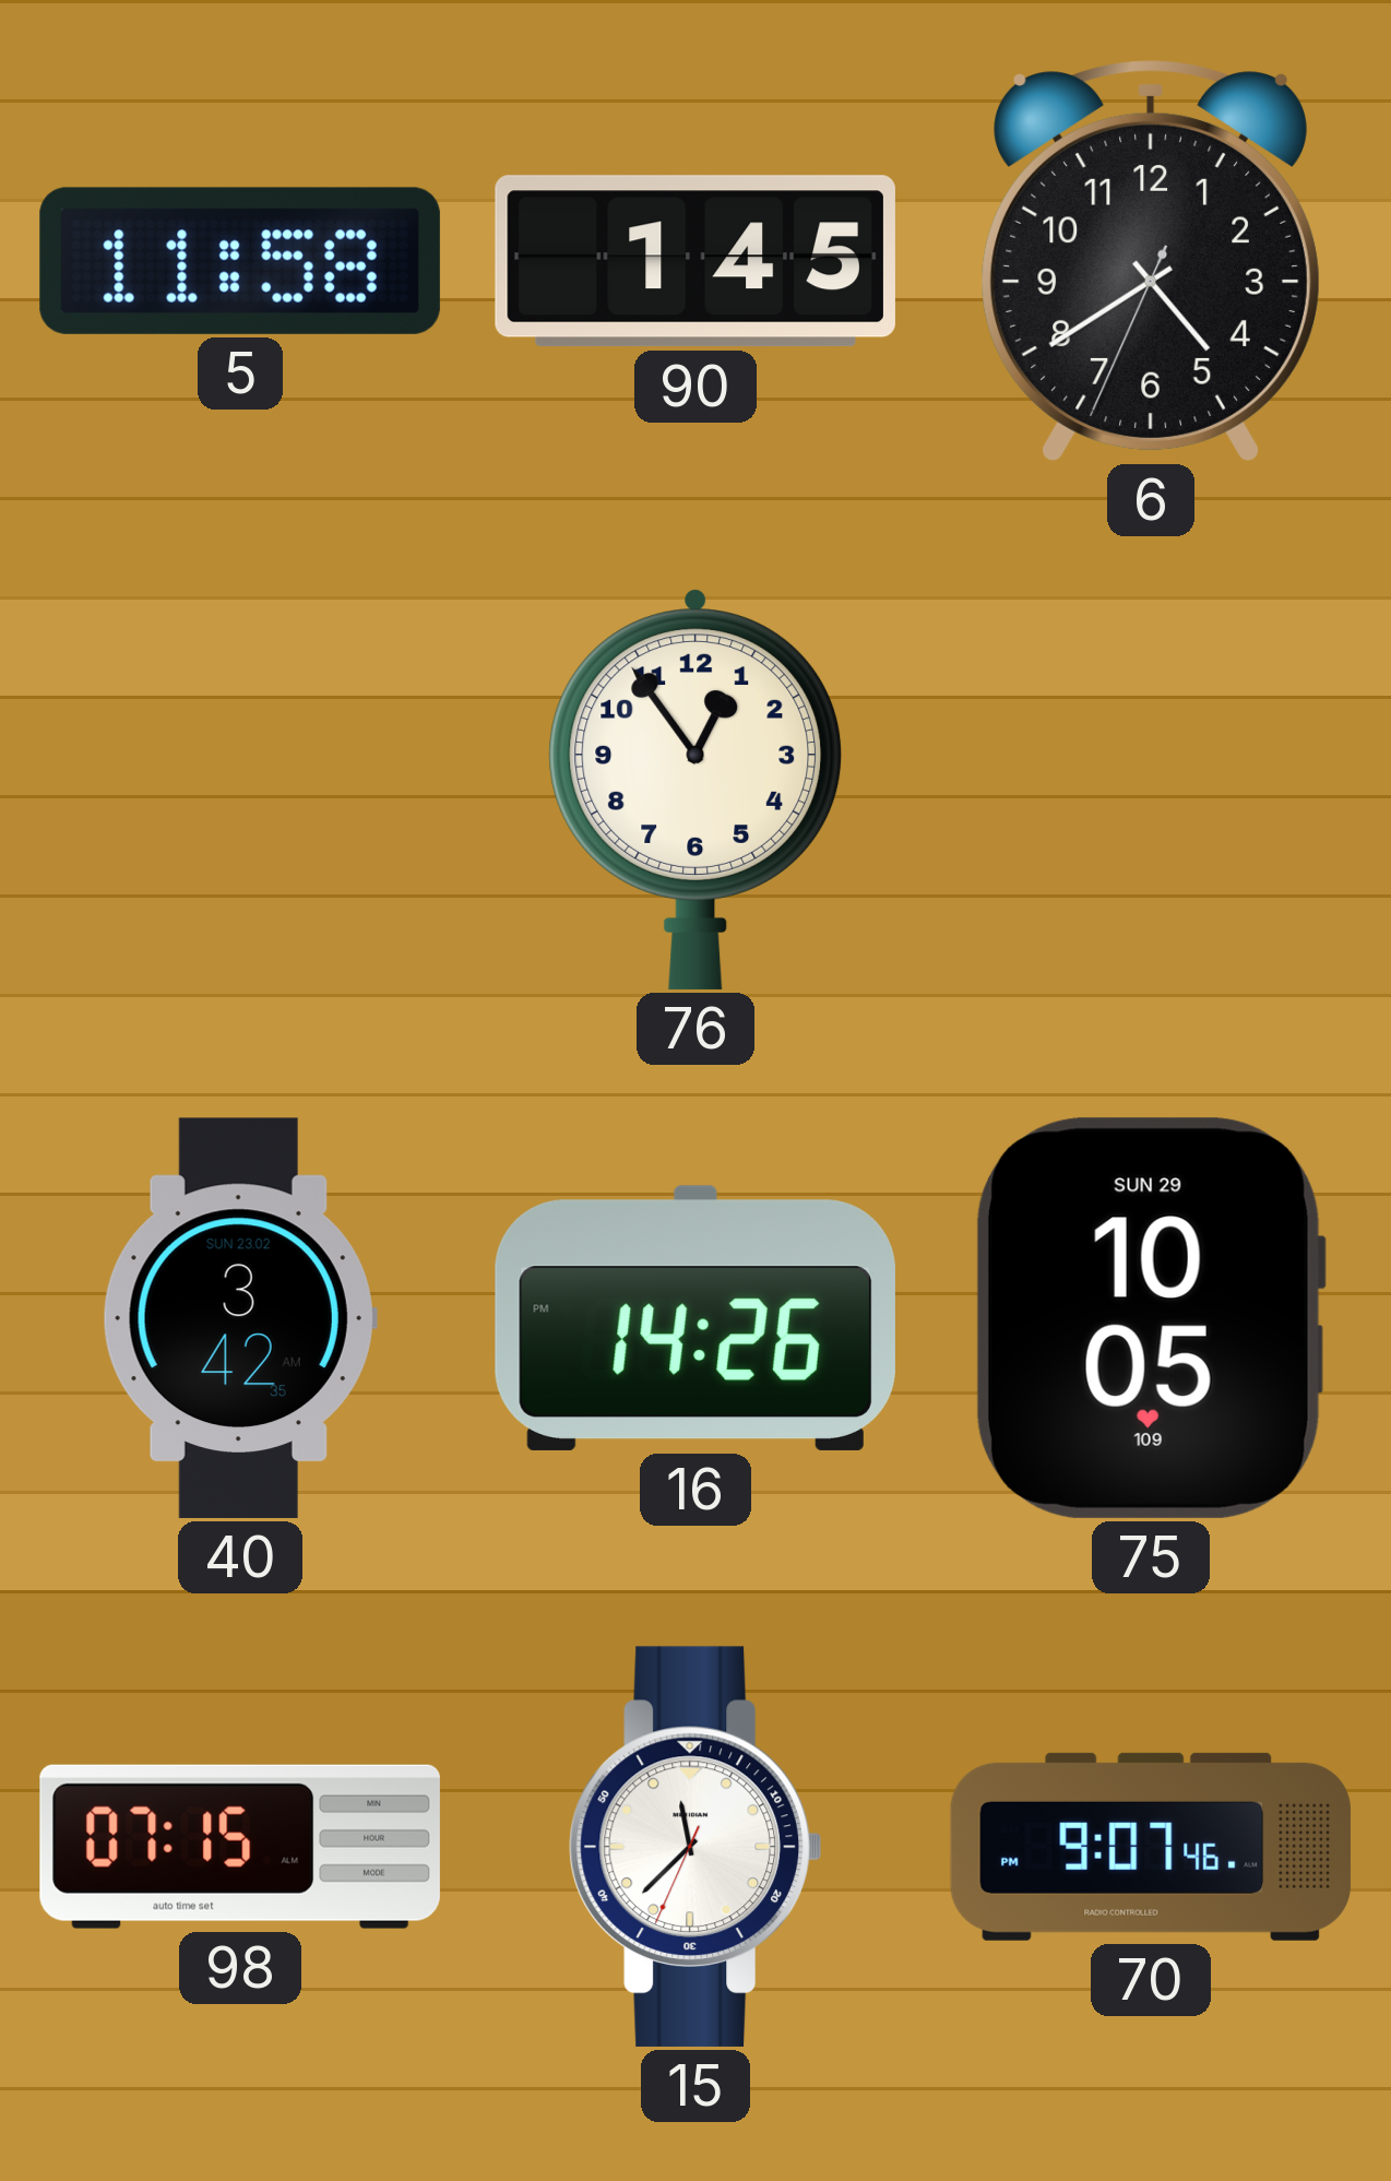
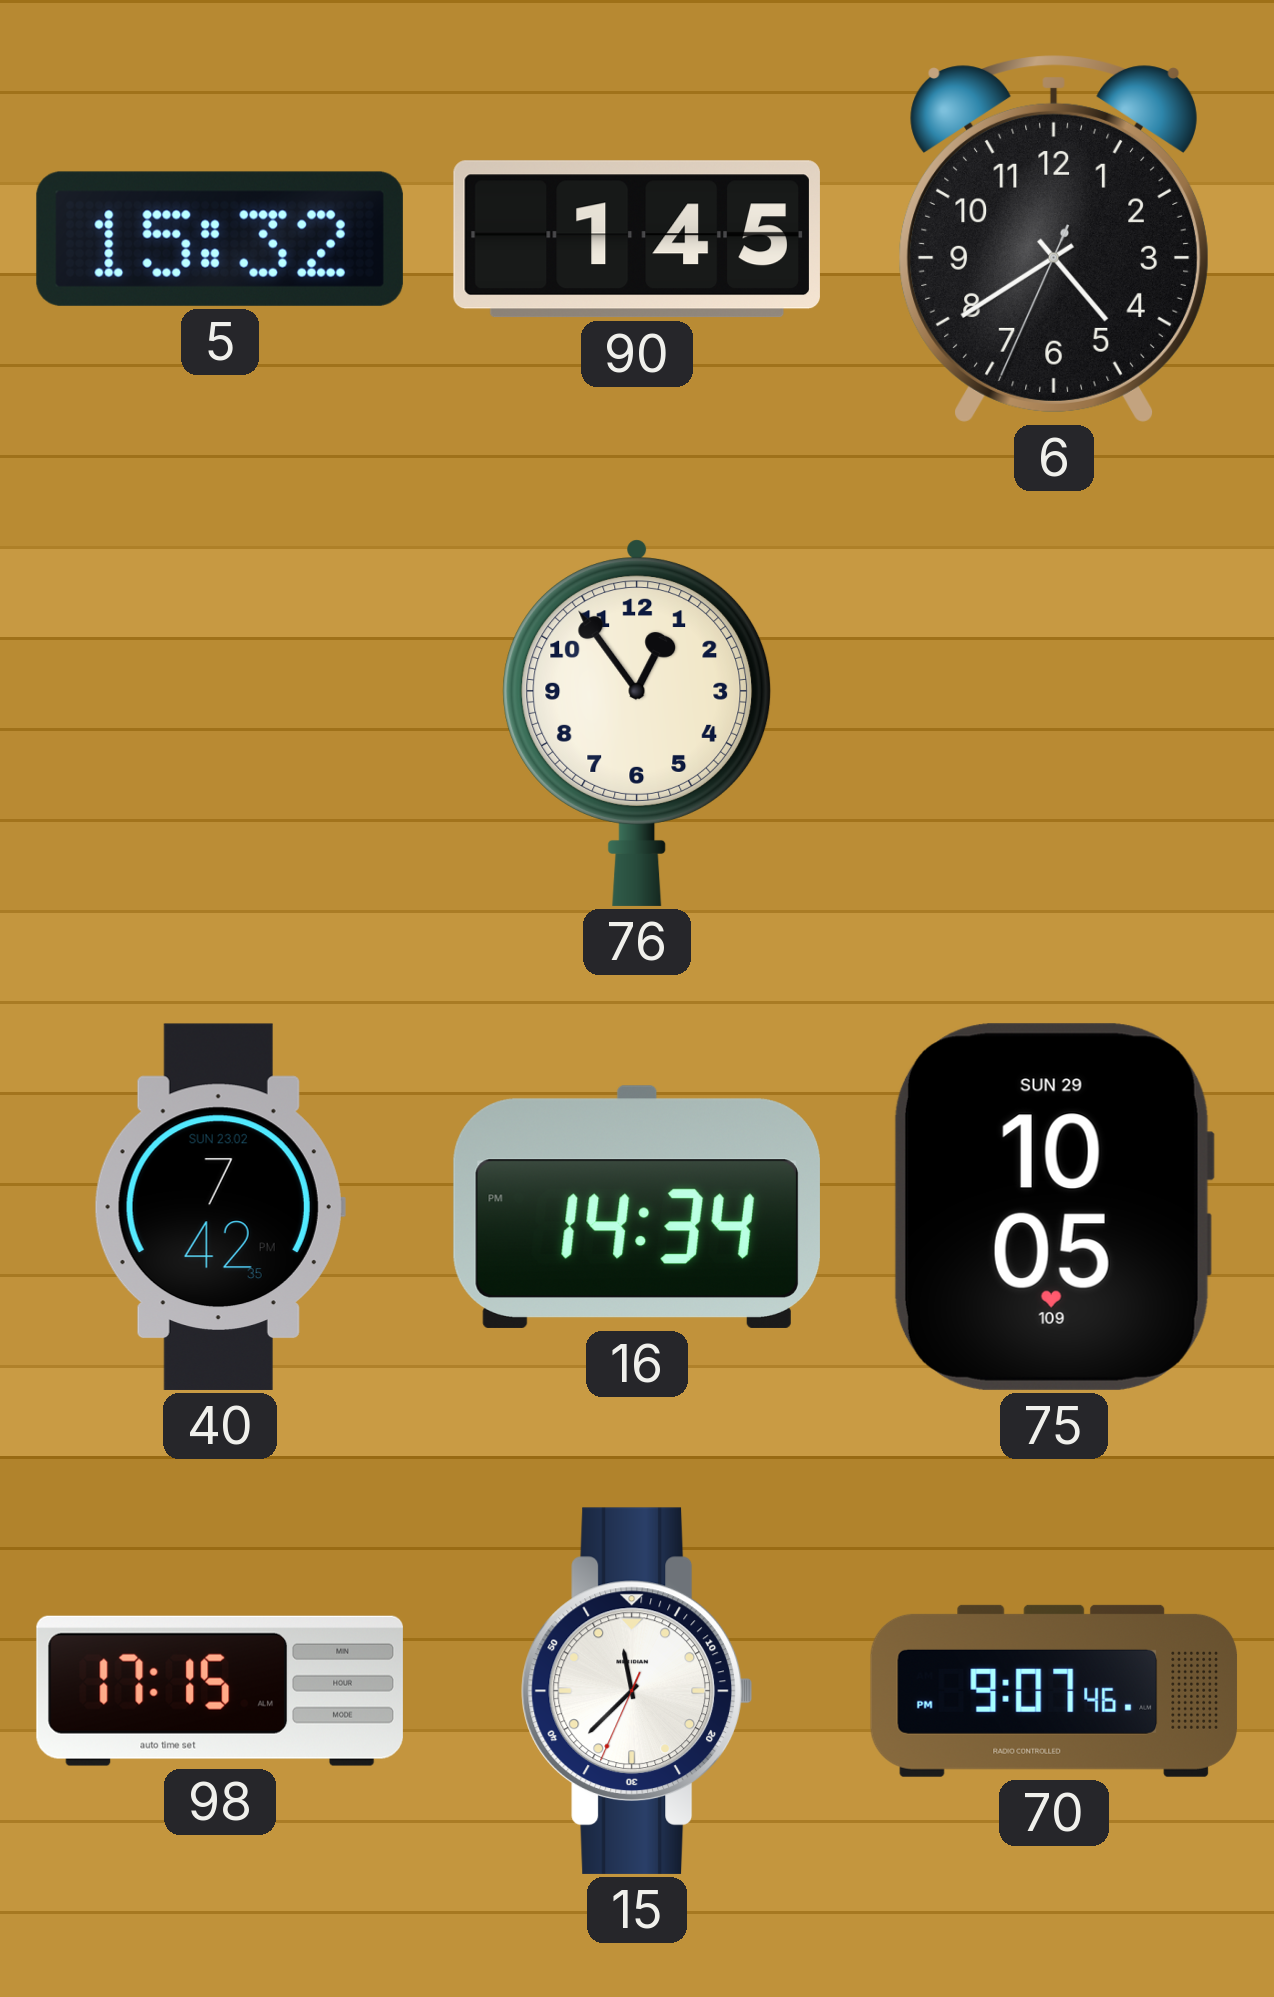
5: 11:58 -> 15:32 (220, 239)
40: 3:42 -> 7:42 (220, 1207)
16: 14:26 -> 14:34 (637, 1207)
98: 07:15 -> 17:15 (220, 1691)
